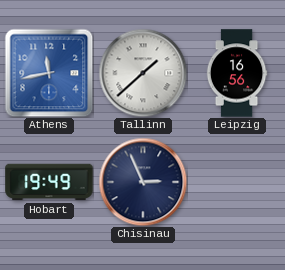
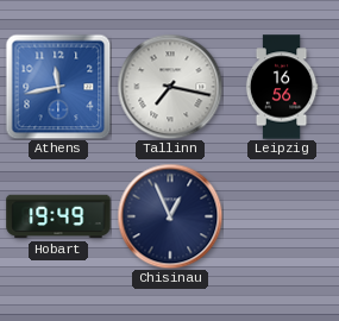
Tallinn: 1:38 -> 7:17 (170, 87)
Chisinau: 2:56 -> 12:56 (170, 216)
